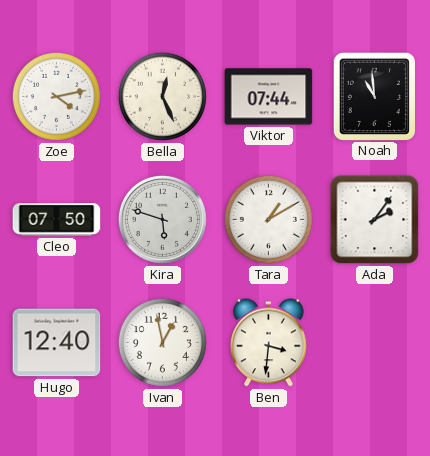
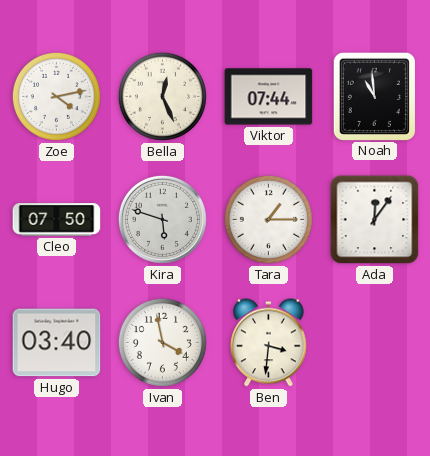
Tara: 1:10 -> 1:15 (268, 219)
Ada: 2:06 -> 12:06 (375, 220)
Hugo: 12:40 -> 03:40 (57, 343)
Ivan: 12:58 -> 3:58 (162, 342)
